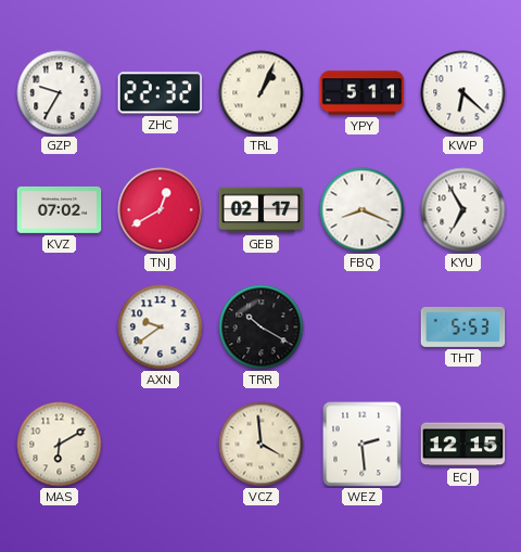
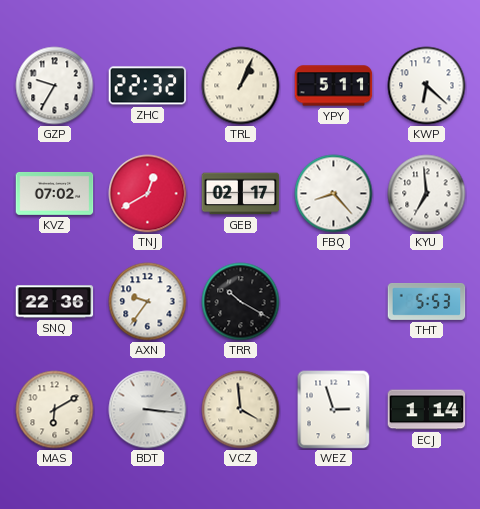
FBQ: 8:19 -> 8:23 (334, 194)
KYU: 6:55 -> 6:59 (427, 194)
SNQ: none -> 22:36 (55, 302)
AXN: 9:39 -> 9:36 (148, 302)
BDT: none -> 3:16 (148, 410)
WEZ: 2:29 -> 2:57 (334, 410)
ECJ: 12:15 -> 1:14 (427, 410)
